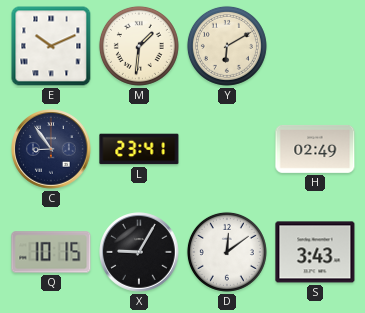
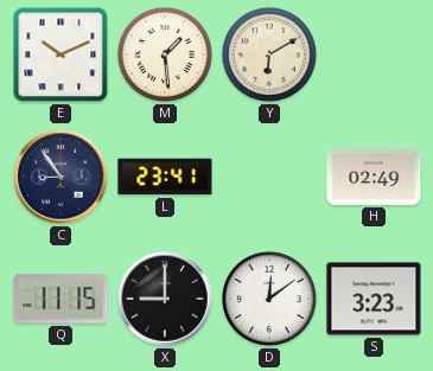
M: 1:31 -> 1:29 (165, 55)
Q: 10:15 -> 11:15 (61, 299)
X: 9:05 -> 9:00 (165, 299)
S: 3:43 -> 3:23 (374, 299)
